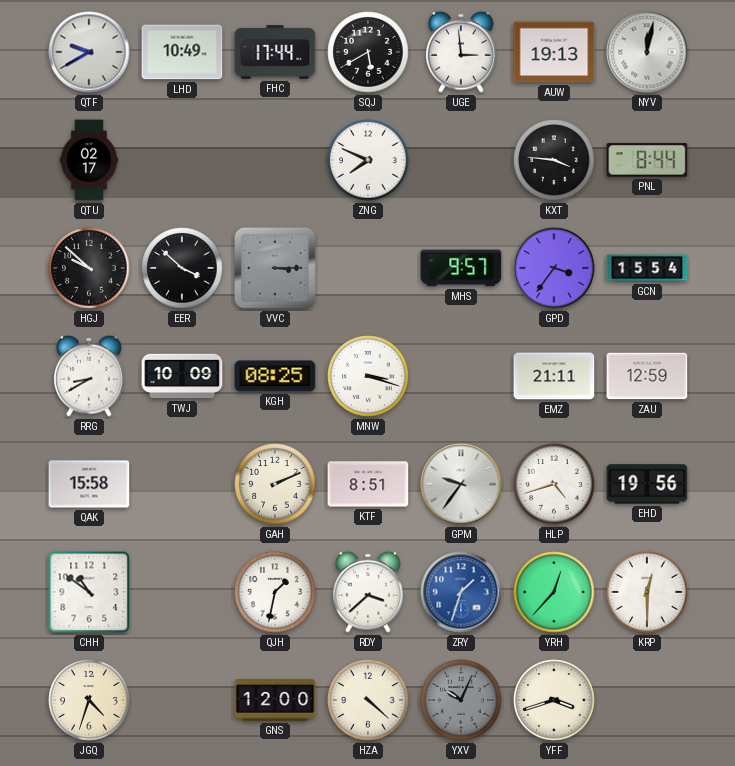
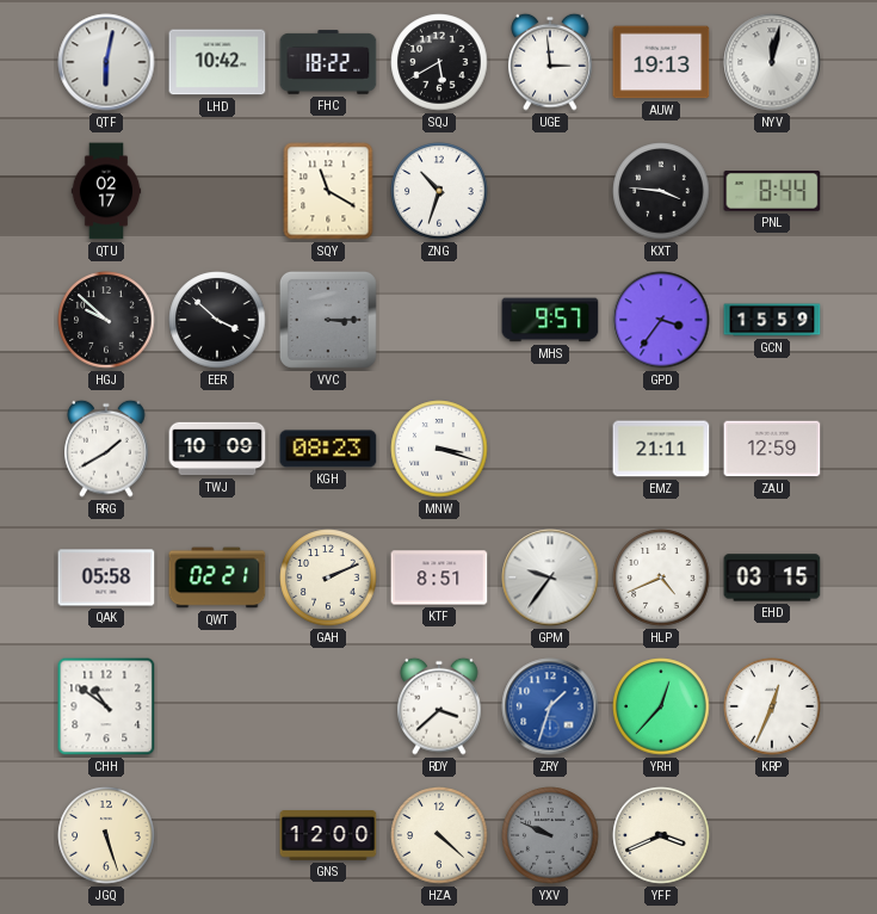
QTF: 9:40 -> 6:02 (106, 62)
LHD: 10:49 -> 10:42 (217, 62)
FHC: 17:44 -> 18:22 (328, 62)
SQY: none -> 11:20 (328, 191)
ZNG: 7:49 -> 10:33 (439, 191)
GCN: 15:54 -> 15:59 (772, 320)
RRG: 8:40 -> 1:40 (106, 449)
KGH: 08:25 -> 08:23 (328, 449)
QAK: 15:58 -> 05:58 (106, 578)
QWT: none -> 02:21 (217, 578)
HLP: 4:42 -> 4:41 (661, 578)
EHD: 19:56 -> 03:15 (772, 578)
QJH: 1:32 -> none (275, 592)
KRP: 12:30 -> 12:34 (772, 706)
JGQ: 4:33 -> 5:27 (106, 835)
YXV: 10:04 -> 9:49 (550, 835)
YFF: 3:42 -> 3:41 (661, 835)
